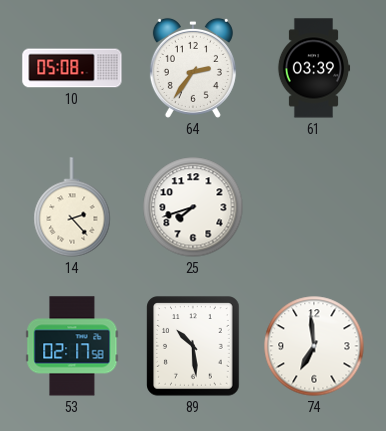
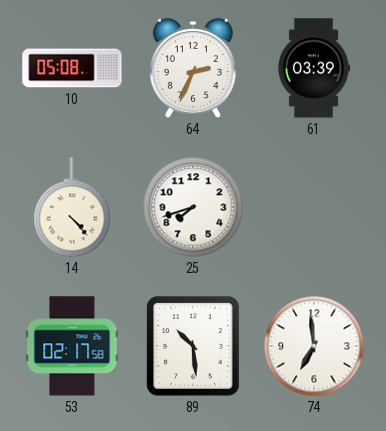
64: 2:36 -> 2:34 (193, 68)
14: 2:23 -> 4:23 (72, 207)
